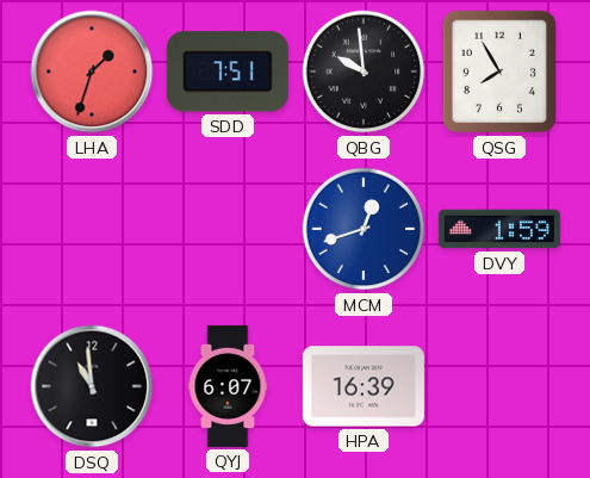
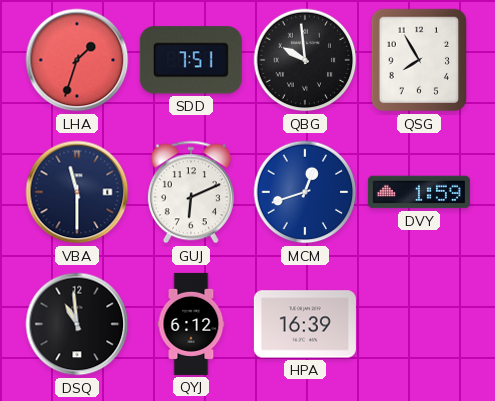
VBA: none -> 11:30 (77, 192)
GUJ: none -> 6:11 (191, 192)
QYJ: 6:07 -> 6:12 (191, 324)
